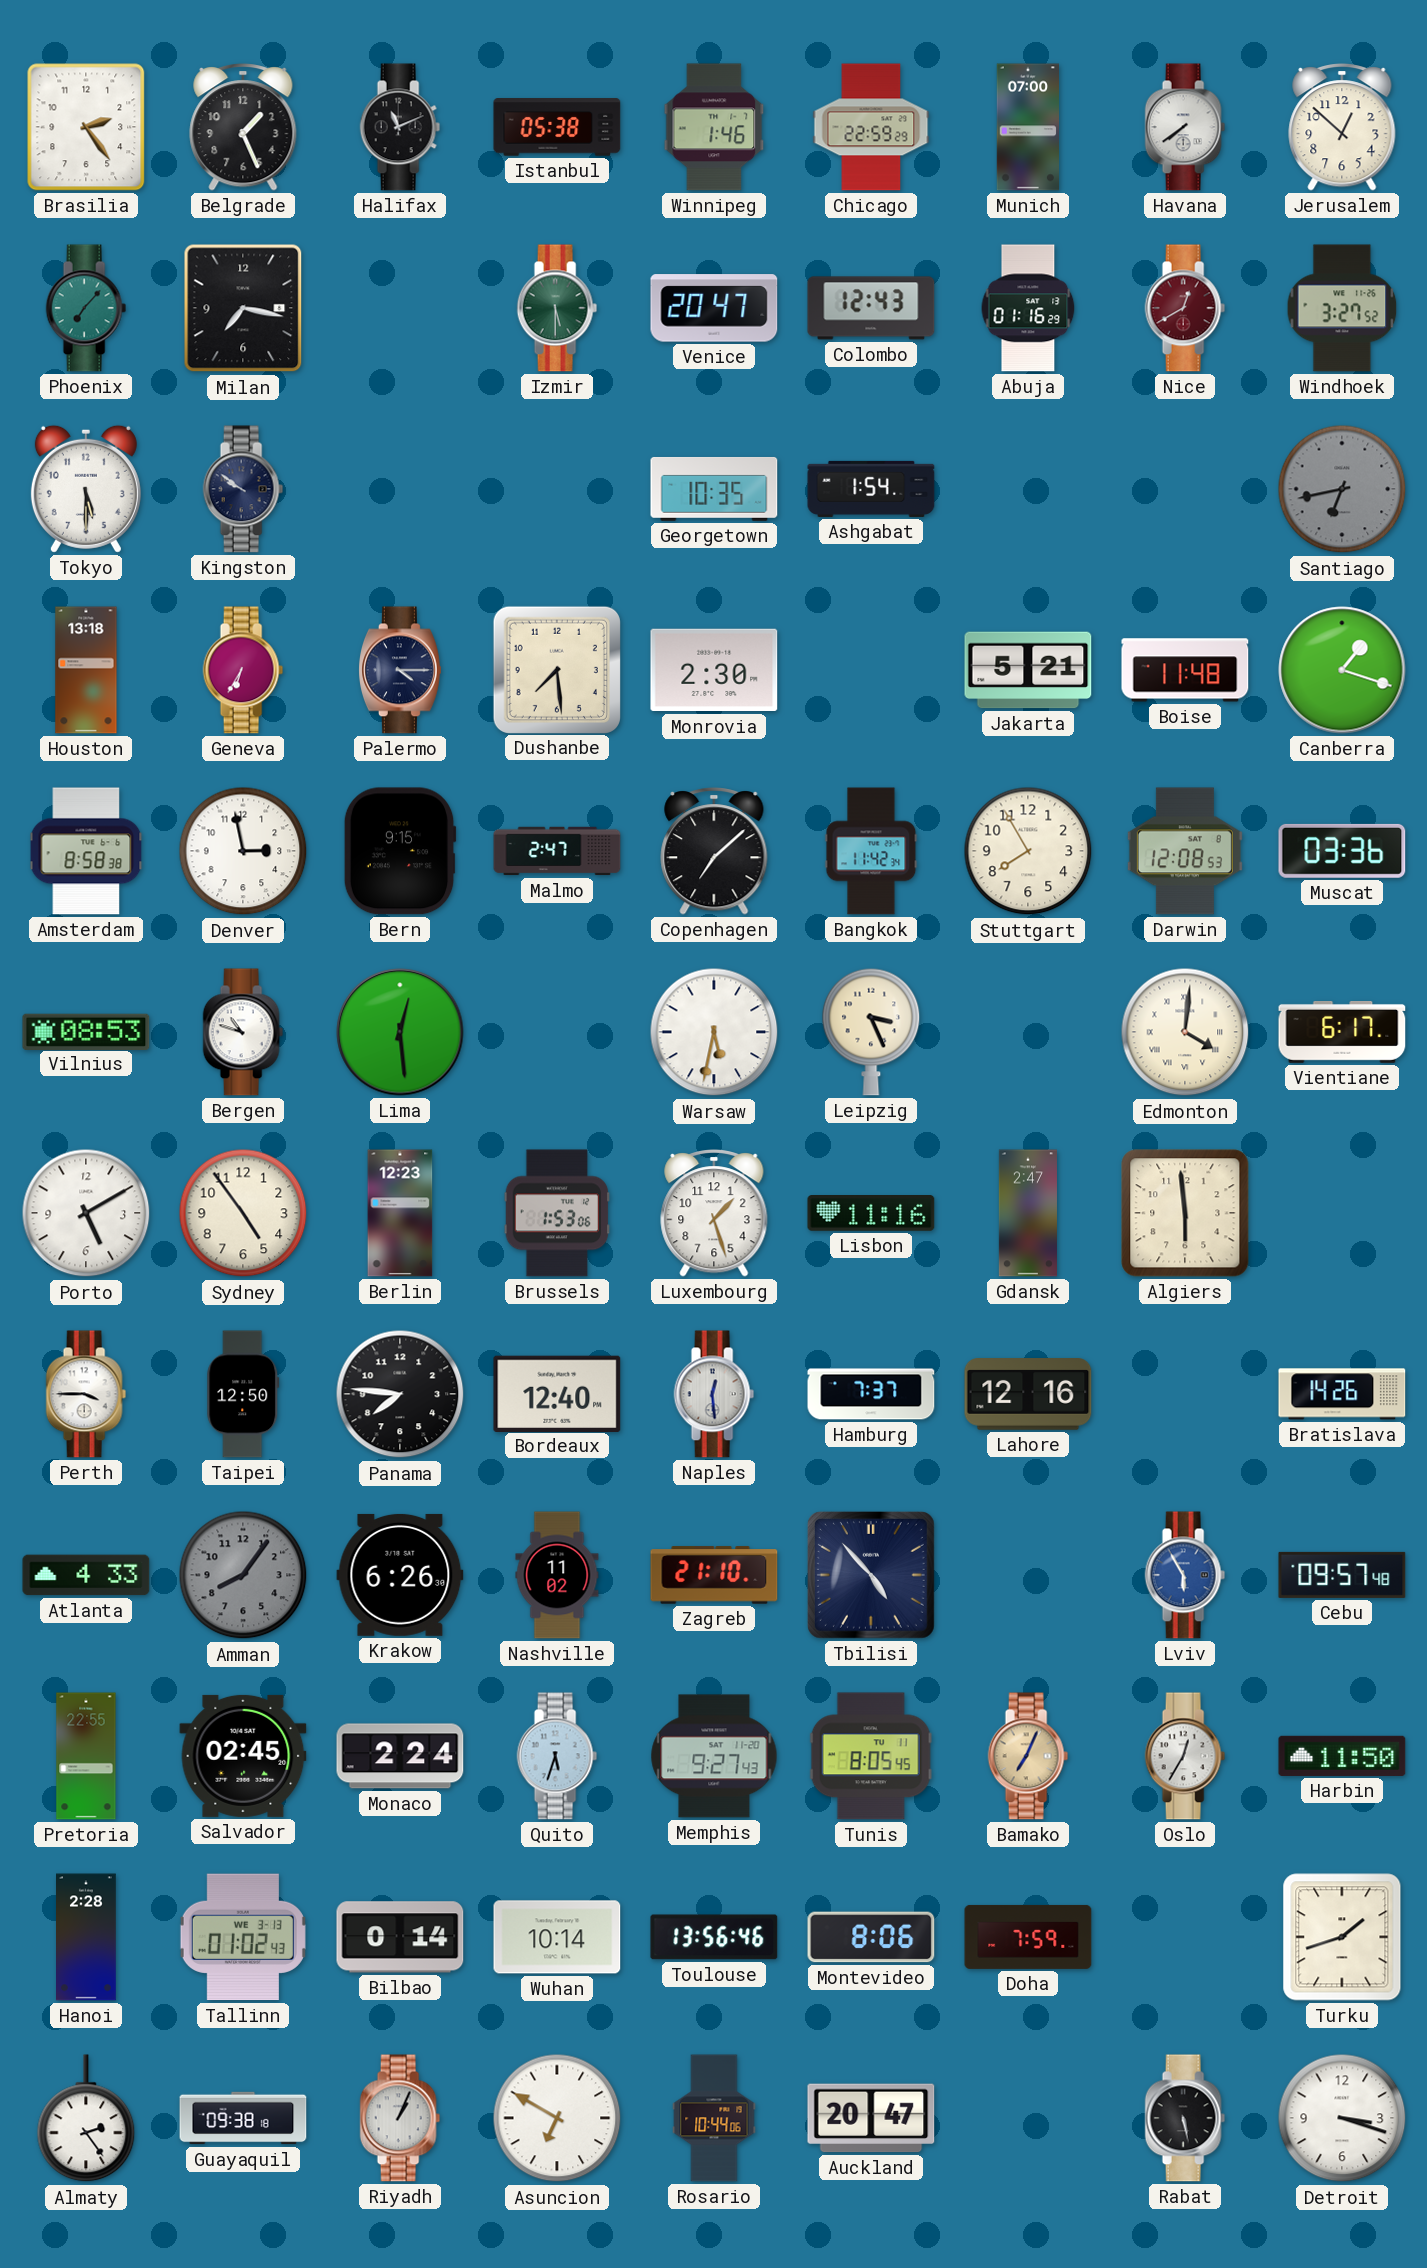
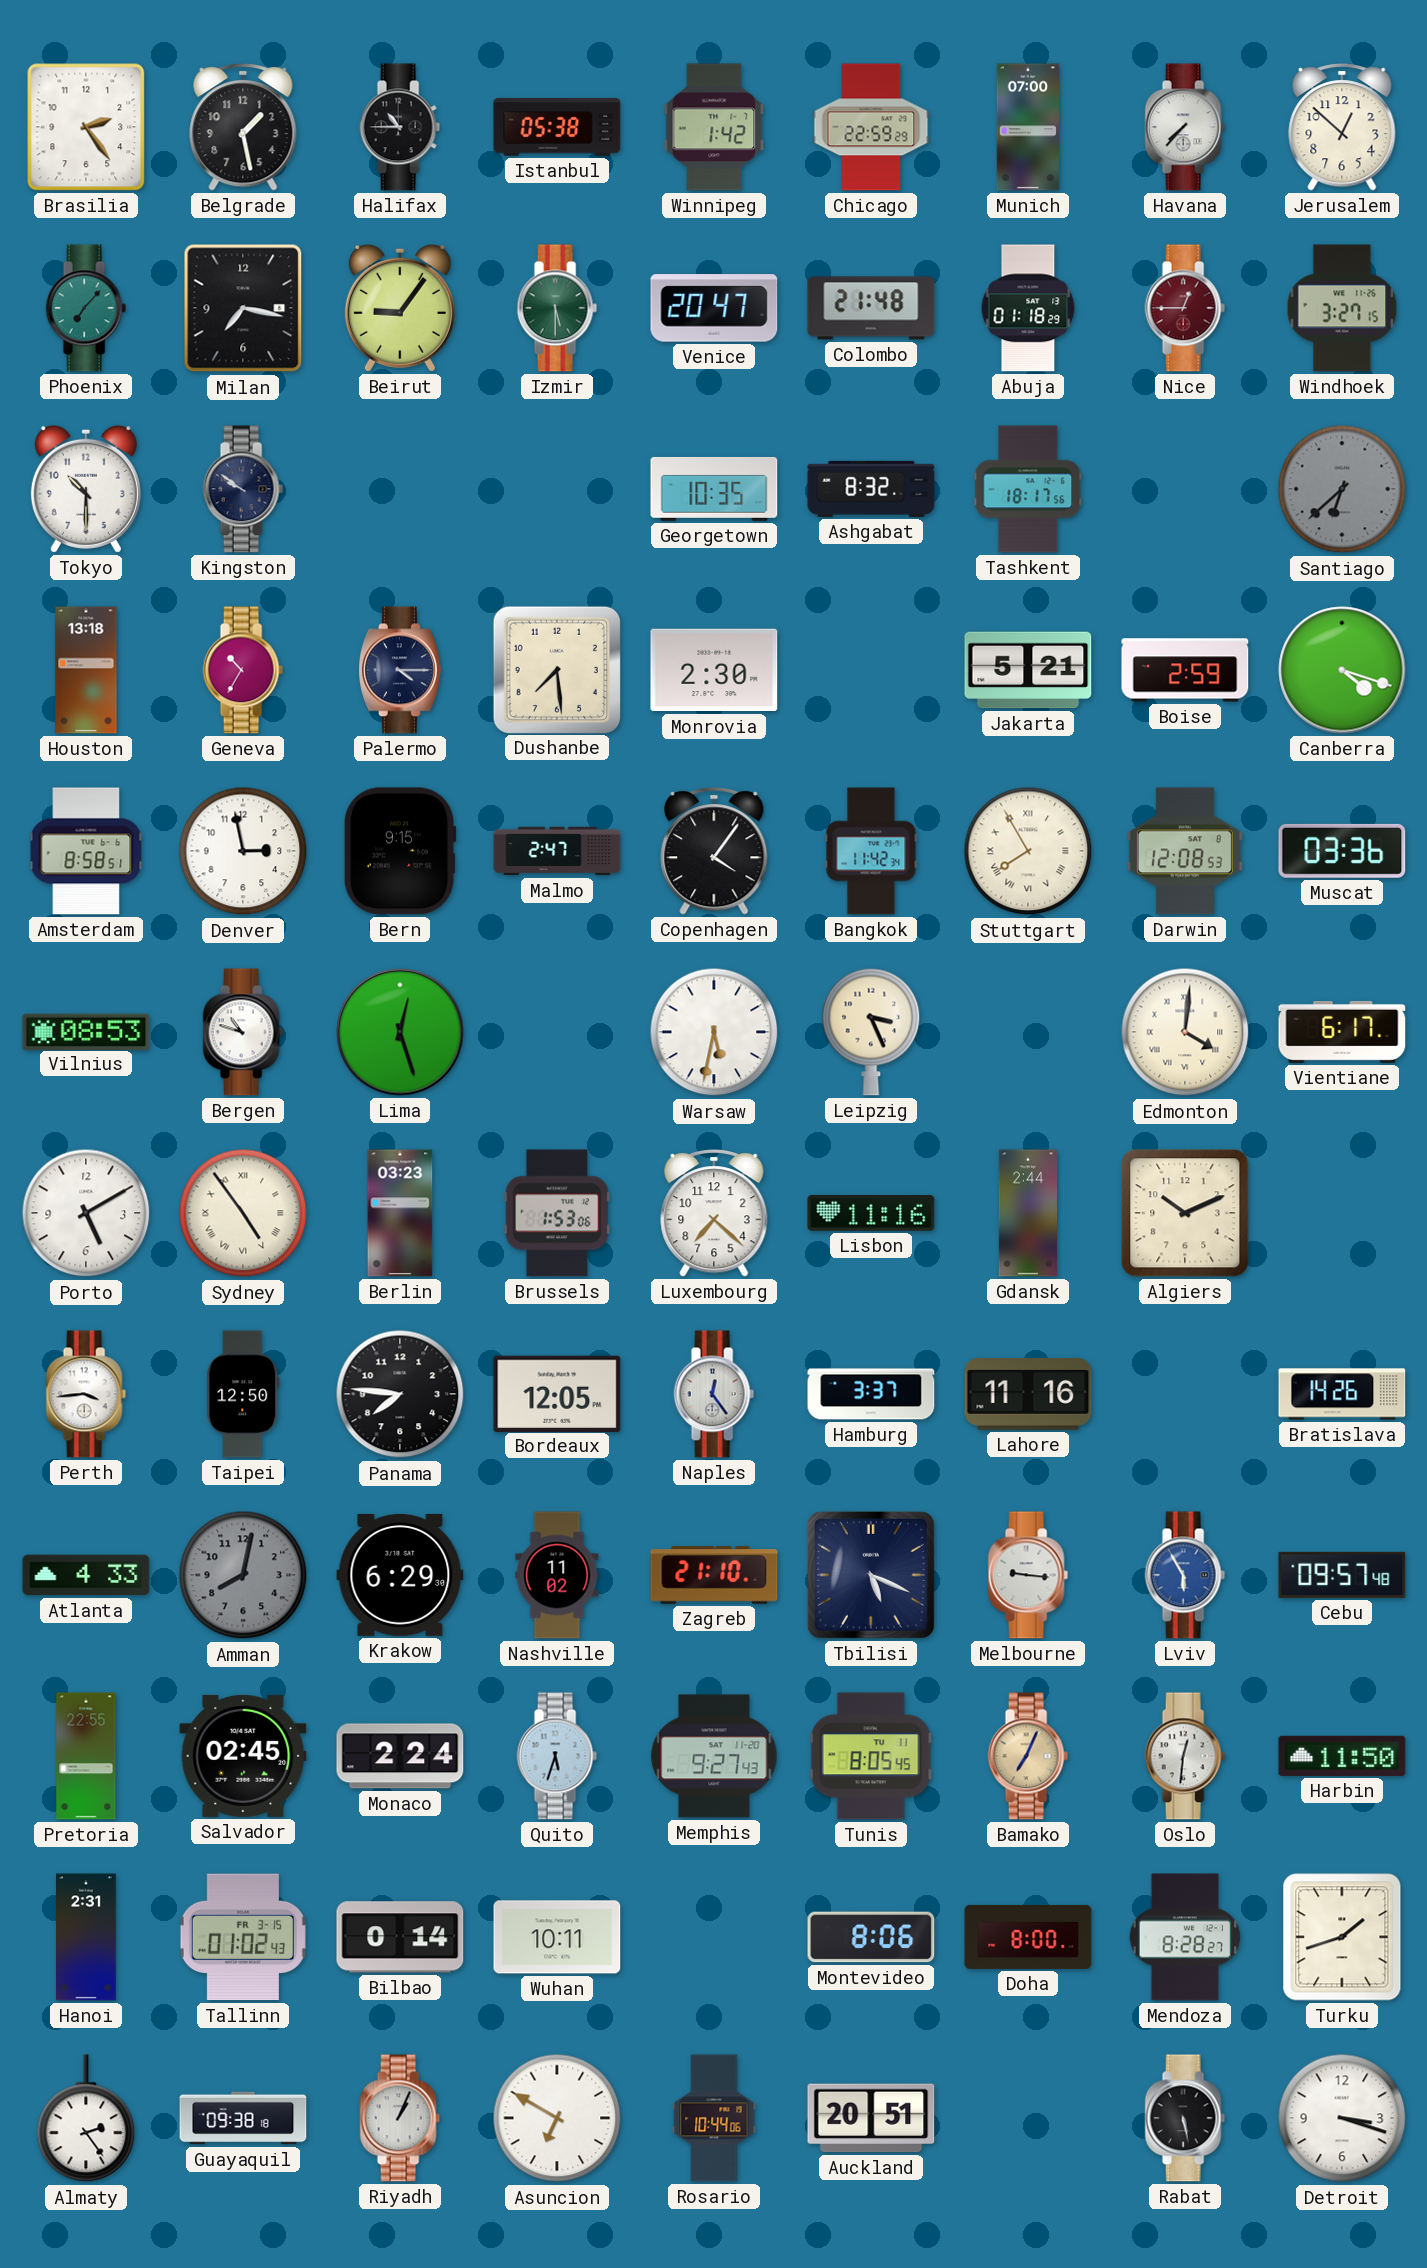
Belgrade: 1:26 -> 1:28 (243, 127)
Halifax: 11:11 -> 10:45 (400, 127)
Winnipeg: 1:46 -> 1:42 (714, 127)
Havana: 7:39 -> 7:37 (1185, 127)
Beirut: none -> 9:06 (400, 308)
Colombo: 12:43 -> 21:48 (871, 308)
Abuja: 01:16 -> 01:18 (1028, 308)
Nice: 12:40 -> 12:45 (1185, 308)
Windhoek: 3:27:52 -> 3:27:15 (1342, 308)
Tokyo: 5:30 -> 10:30 (86, 489)
Ashgabat: 1:54 -> 8:32 (871, 489)
Tashkent: none -> 18:17 (1028, 489)
Santiago: 6:43 -> 6:38 (1342, 489)
Geneva: 6:35 -> 10:35 (243, 670)
Boise: 11:48 -> 2:59 (1185, 670)
Canberra: 1:18 -> 4:18 (1342, 670)
Amsterdam: 8:58:38 -> 8:58:51 (86, 851)
Copenhagen: 7:08 -> 4:06 (714, 851)
Stuttgart numerals: Arabic -> Roman (1028, 851)
Lima: 12:29 -> 12:27 (400, 1032)
Sydney numerals: Arabic -> Roman (243, 1213)
Berlin: 12:23 -> 03:23 (400, 1213)
Luxembourg: 1:27 -> 7:22 (714, 1213)
Gdansk: 2:47 -> 2:44 (1028, 1213)
Algiers: 5:59 -> 10:11 (1185, 1213)
Perth: 3:45 -> 3:44 (86, 1394)
Bordeaux: 12:40 -> 12:05 (557, 1393)
Naples: 12:29 -> 12:24 (714, 1394)
Hamburg: 7:37 -> 3:37 (871, 1394)
Lahore: 12:16 -> 11:16 (1028, 1394)
Amman: 8:06 -> 8:02 (243, 1575)
Krakow: 6:26 -> 6:29 (400, 1575)
Tbilisi: 4:53 -> 5:19 (871, 1575)
Melbourne: none -> 9:16 (1028, 1575)
Oslo: 12:35 -> 12:31 (1185, 1756)
Hanoi: 2:28 -> 2:31 (87, 1937)
Tallinn date: WE 3-13 -> FR 3-15 (243, 1937)
Wuhan: 10:14 -> 10:11 (557, 1937)
Toulouse: 13:56 -> none (714, 1937)
Doha: 7:59 -> 8:00 (1028, 1937)
Mendoza: none -> 8:28 (1185, 1937)
Auckland: 20:47 -> 20:51 (871, 2118)
